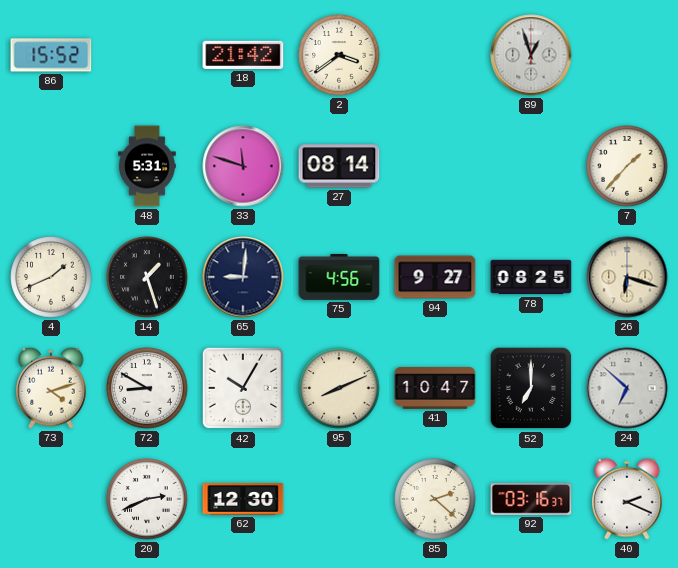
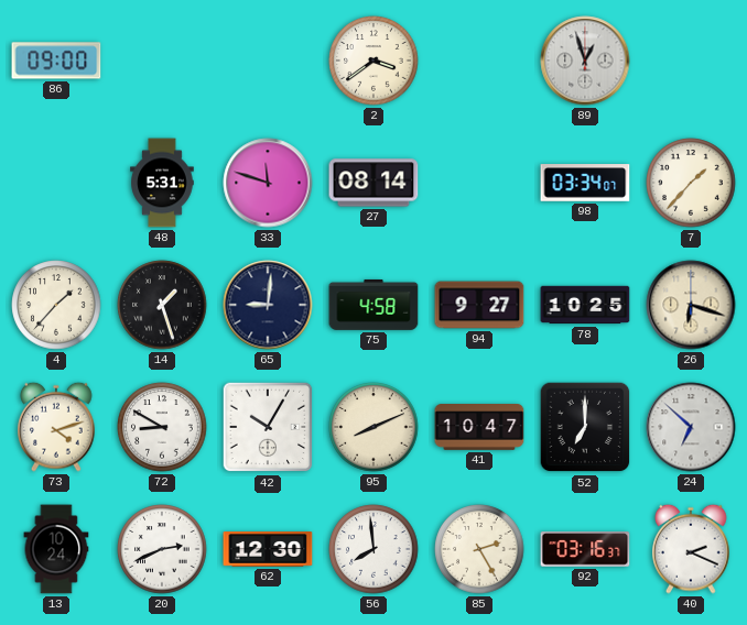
86: 15:52 -> 09:00 (56, 61)
18: 21:42 -> none (243, 55)
98: none -> 03:34 (585, 183)
4: 1:41 -> 1:37 (56, 305)
75: 4:56 -> 4:58 (373, 305)
78: 08:25 -> 10:25 (585, 305)
13: none -> 10:24 (56, 549)
56: none -> 7:59 (373, 549)
85: 2:22 -> 2:25 (479, 549)
